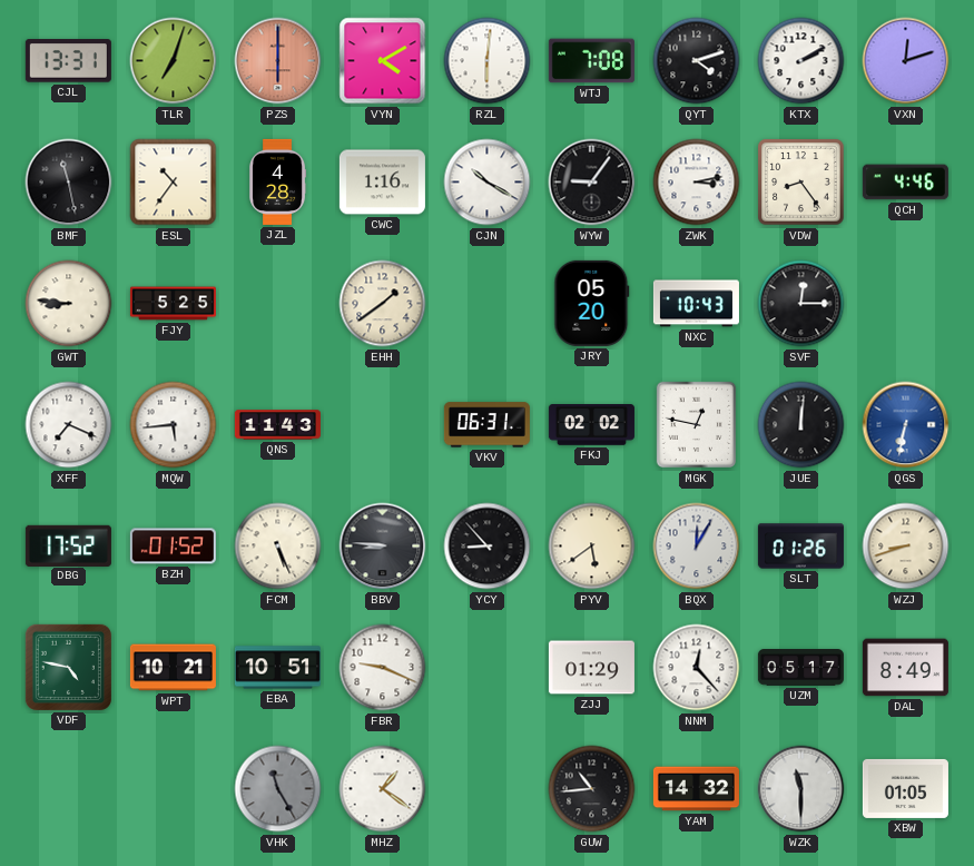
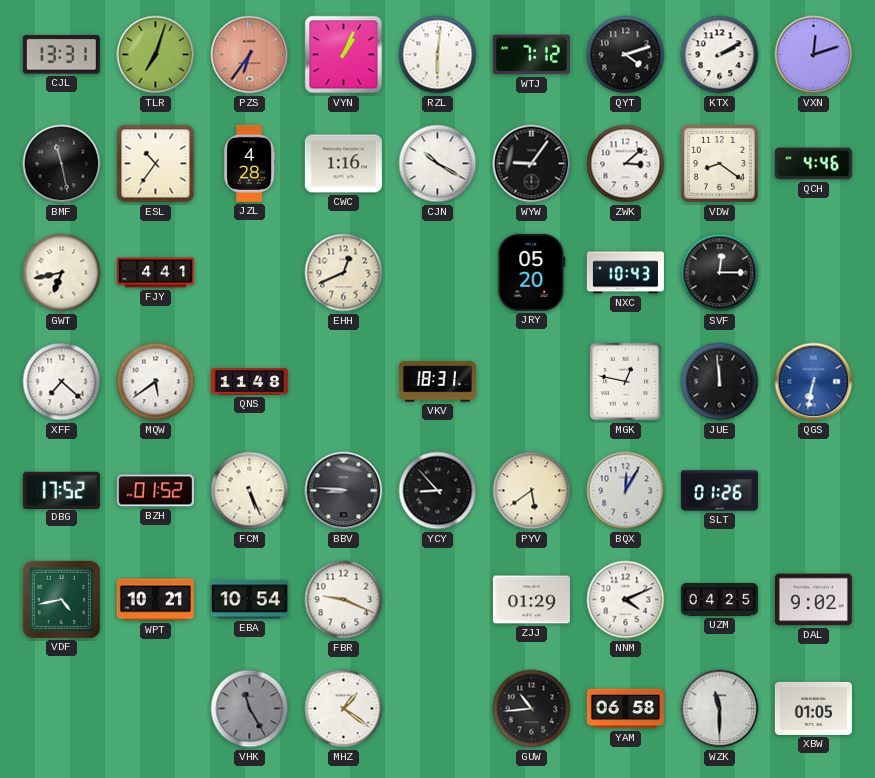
PZS: 6:00 -> 6:36 (250, 55)
VYN: 4:10 -> 1:04 (344, 55)
WTJ: 7:08 -> 7:12 (531, 55)
ZWK: 3:13 -> 3:08 (626, 164)
VDW: 8:24 -> 8:21 (720, 164)
GWT: 8:46 -> 6:43 (62, 273)
FJY: 5:25 -> 4:41 (155, 273)
EHH: 1:39 -> 12:41 (344, 273)
XFF: 7:19 -> 7:22 (62, 382)
MQW: 5:44 -> 5:39 (156, 382)
QNS: 11:43 -> 11:48 (249, 382)
VKV: 06:31 -> 18:31 (437, 382)
FKJ: 02:02 -> none (591, 425)
JUE: 12:01 -> 11:59 (720, 382)
WZJ: 8:42 -> none (906, 547)
VDF: 4:47 -> 4:43 (61, 599)
EBA: 10:51 -> 10:54 (249, 600)
NNM: 12:23 -> 4:11 (626, 600)
UZM: 05:17 -> 04:25 (719, 600)
DAL: 8:49 -> 9:02 (813, 600)
YAM: 14:32 -> 06:58 (625, 709)
